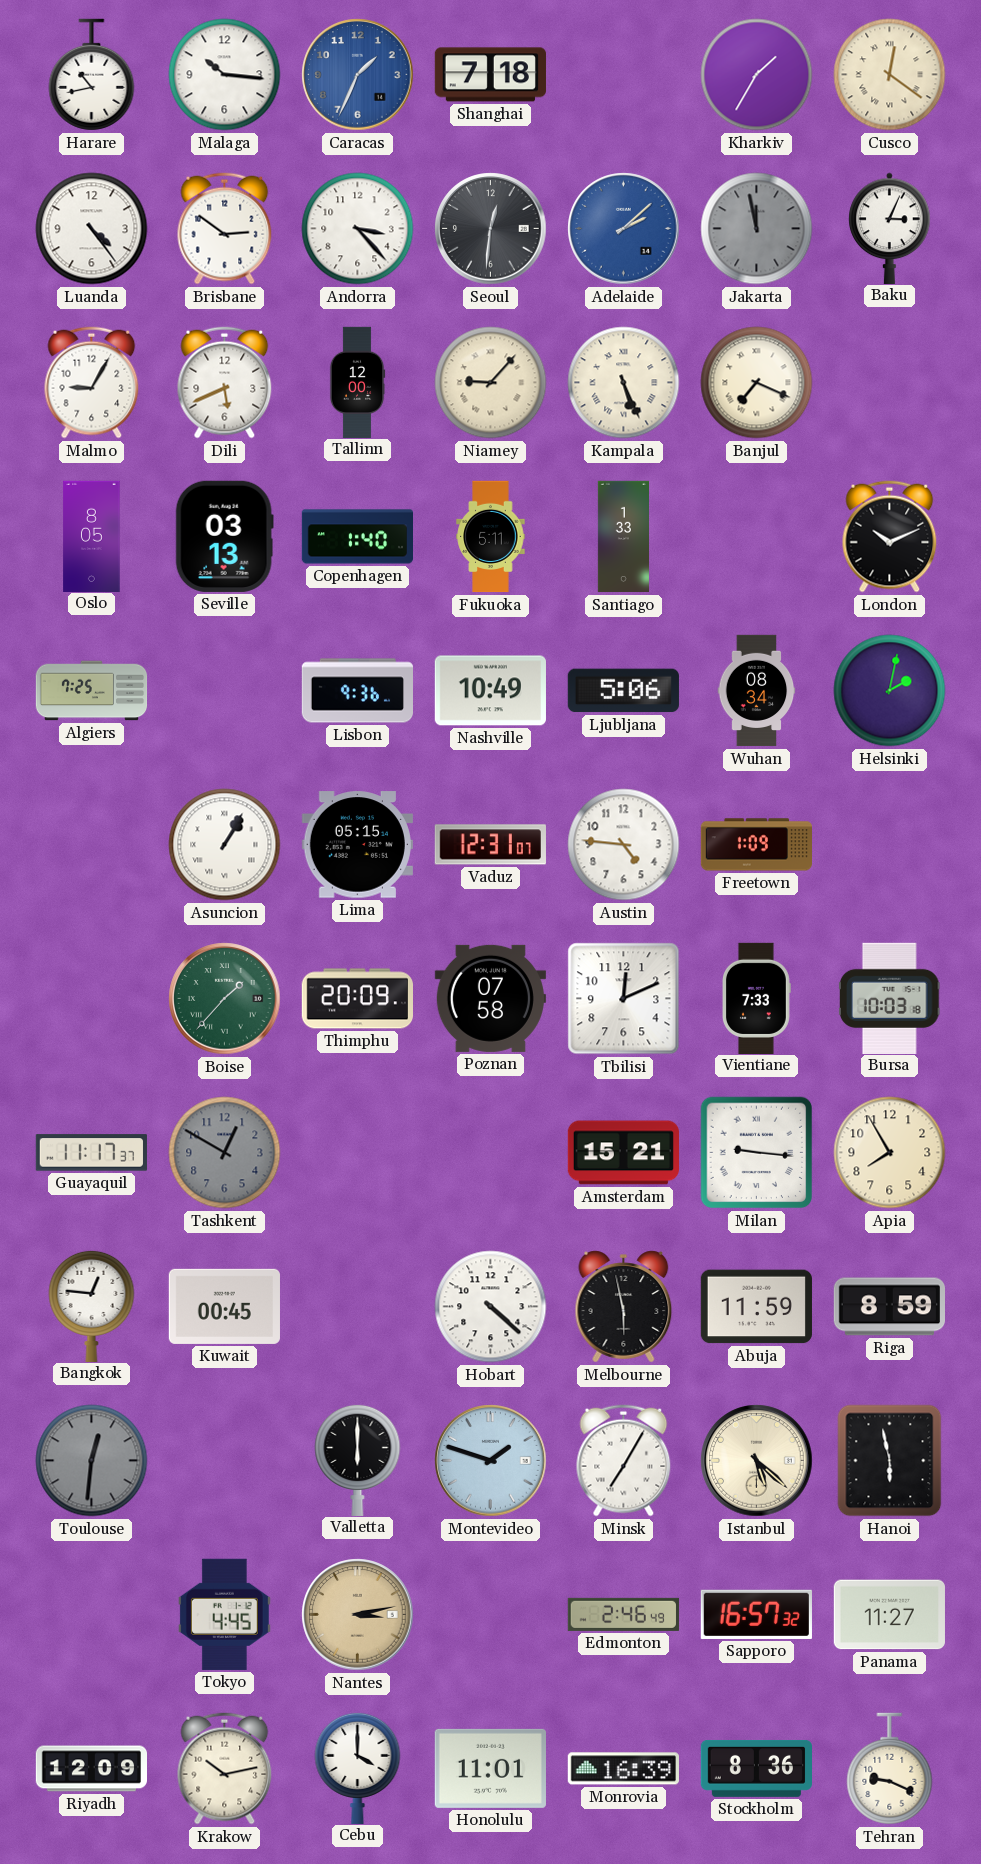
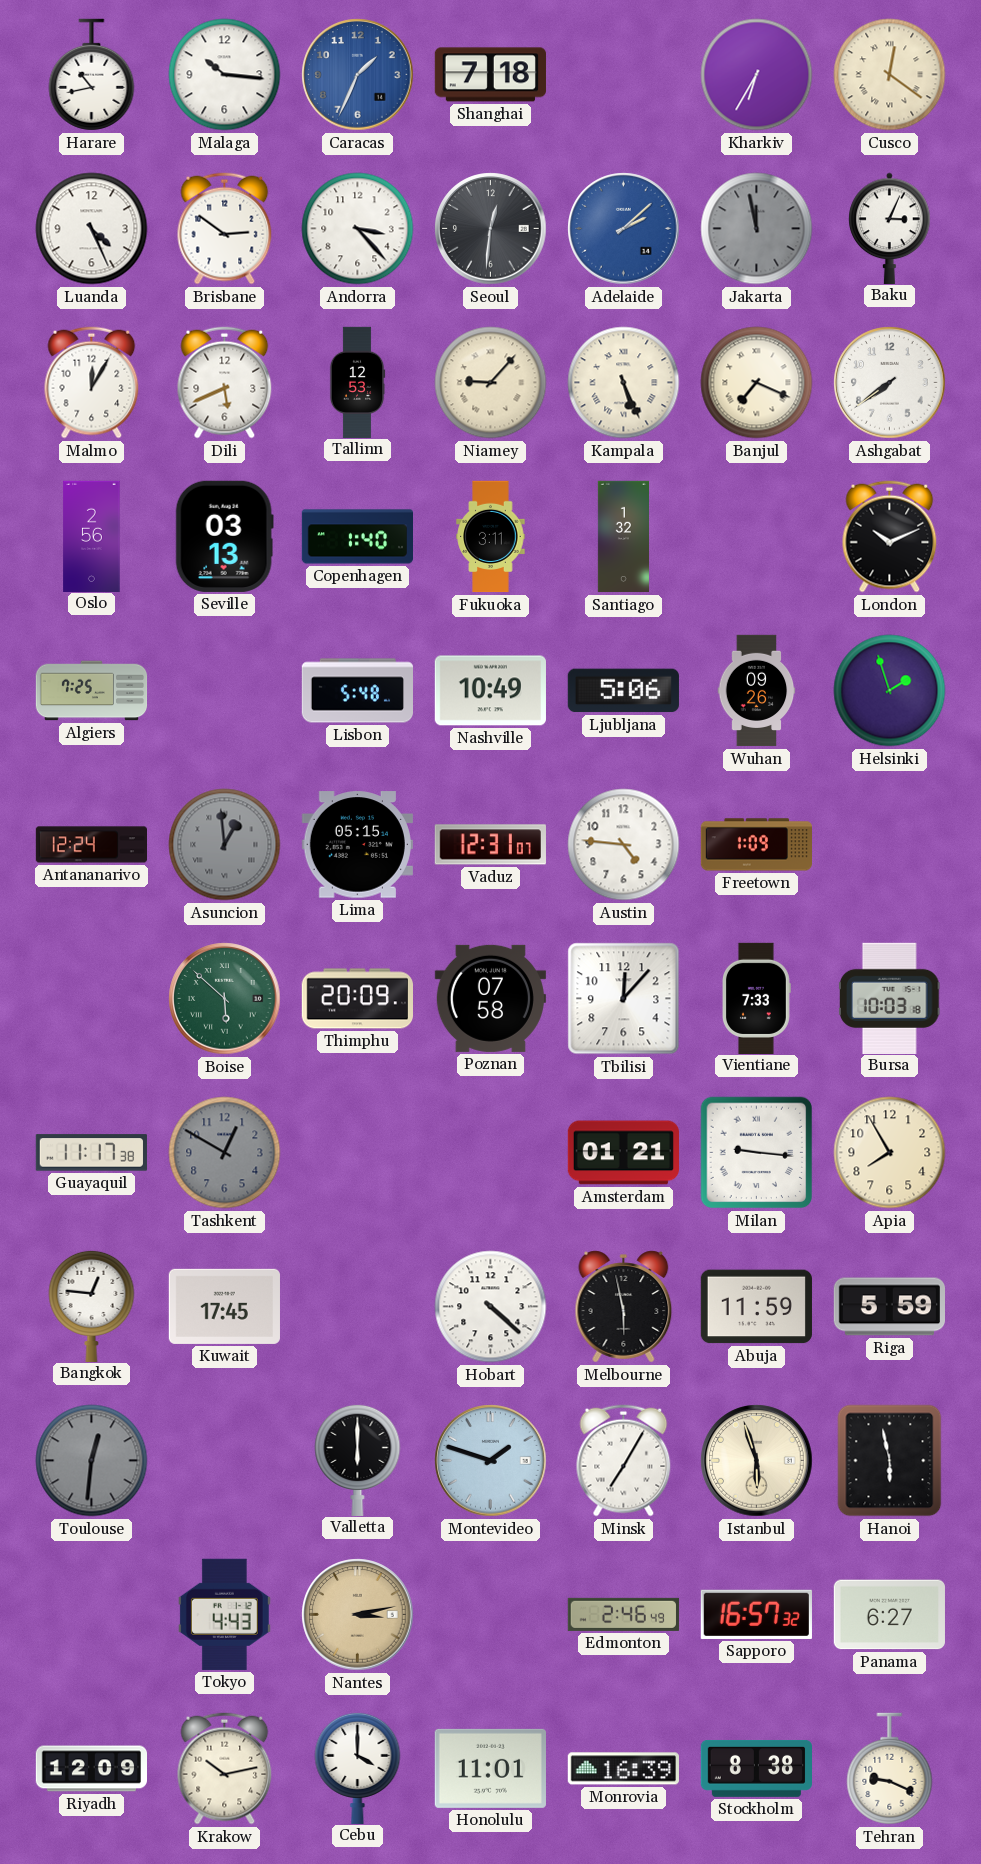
Kharkiv: 1:35 -> 6:35 (757, 75)
Luanda: 4:24 -> 4:26 (92, 229)
Malmo: 9:05 -> 12:05 (92, 383)
Tallinn: 12:00 -> 12:53 (357, 382)
Ashgabat: none -> 7:39 (890, 383)
Oslo: 8:05 -> 2:56 (92, 536)
Fukuoka: 5:11 -> 3:11 (491, 537)
Santiago: 1:33 -> 1:32 (623, 537)
Lisbon: 9:36 -> 5:48 (357, 691)
Wuhan: 08:34 -> 09:26 (757, 691)
Helsinki: 2:02 -> 1:57 (890, 691)
Antananarivo: none -> 12:24 (91, 845)
Asuncion: 1:05 -> 12:59 (225, 845)
Asuncion dial: white -> grey (225, 845)
Boise: 1:37 -> 5:52 (225, 999)
Tbilisi: 12:11 -> 12:07 (624, 999)
Guayaquil: 11:17:37 -> 11:17:38 (91, 1153)
Amsterdam: 15:21 -> 01:21 (623, 1153)
Kuwait: 00:45 -> 17:45 (224, 1306)
Riga: 8:59 -> 5:59 (889, 1307)
Istanbul: 5:22 -> 5:57 (757, 1461)
Tokyo: 4:45 -> 4:43 (224, 1614)
Panama: 11:27 -> 6:27 (889, 1615)
Stockholm: 8:36 -> 8:38 (756, 1768)
